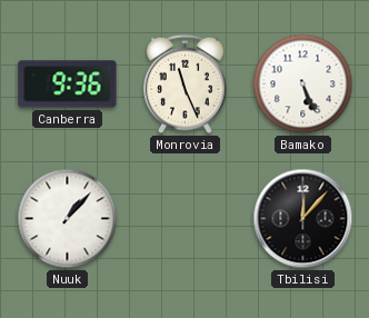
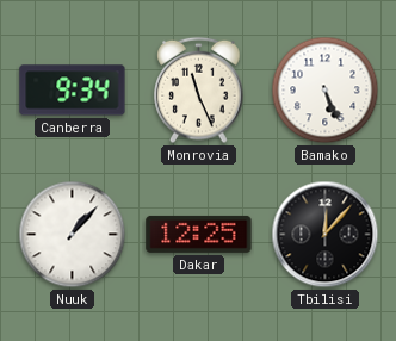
Canberra: 9:36 -> 9:34 (73, 91)
Dakar: none -> 12:25 (199, 234)
